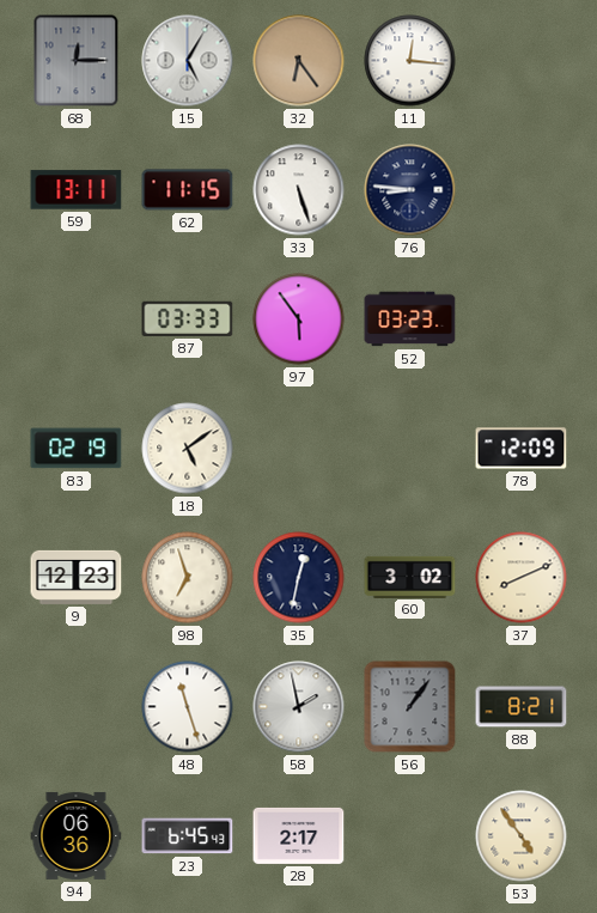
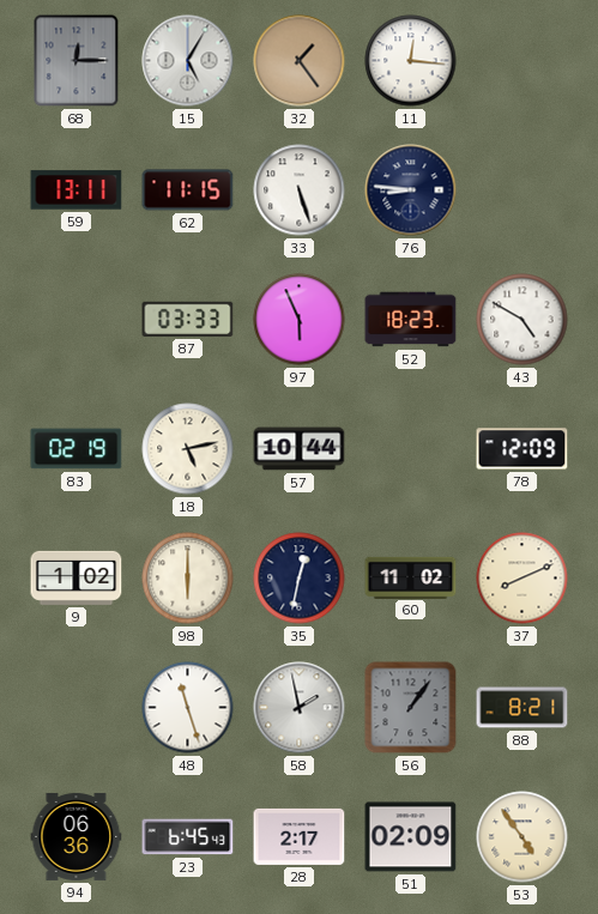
32: 6:24 -> 1:24 (300, 61)
97: 5:54 -> 5:56 (300, 320)
52: 03:23 -> 18:23 (411, 320)
43: none -> 4:50 (523, 320)
18: 5:09 -> 5:13 (188, 449)
57: none -> 10:44 (300, 449)
9: 12:23 -> 1:02 (77, 577)
98: 6:57 -> 6:00 (188, 579)
60: 3:02 -> 11:02 (411, 577)
51: none -> 02:09 (411, 837)
